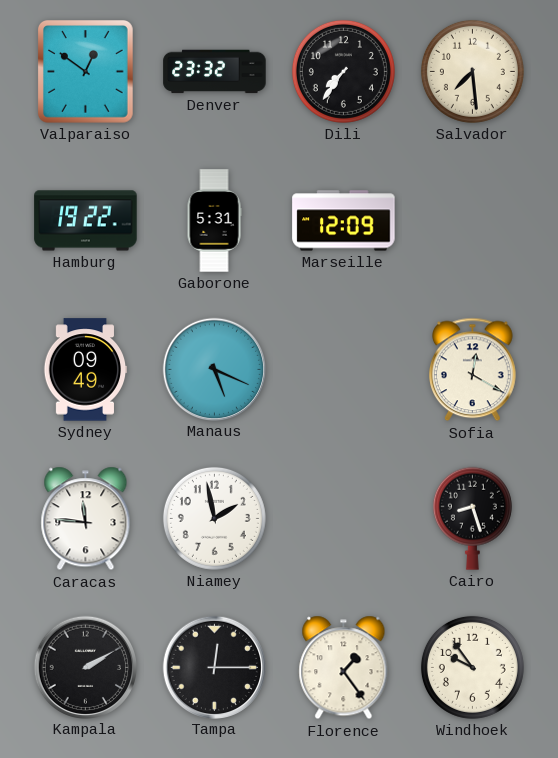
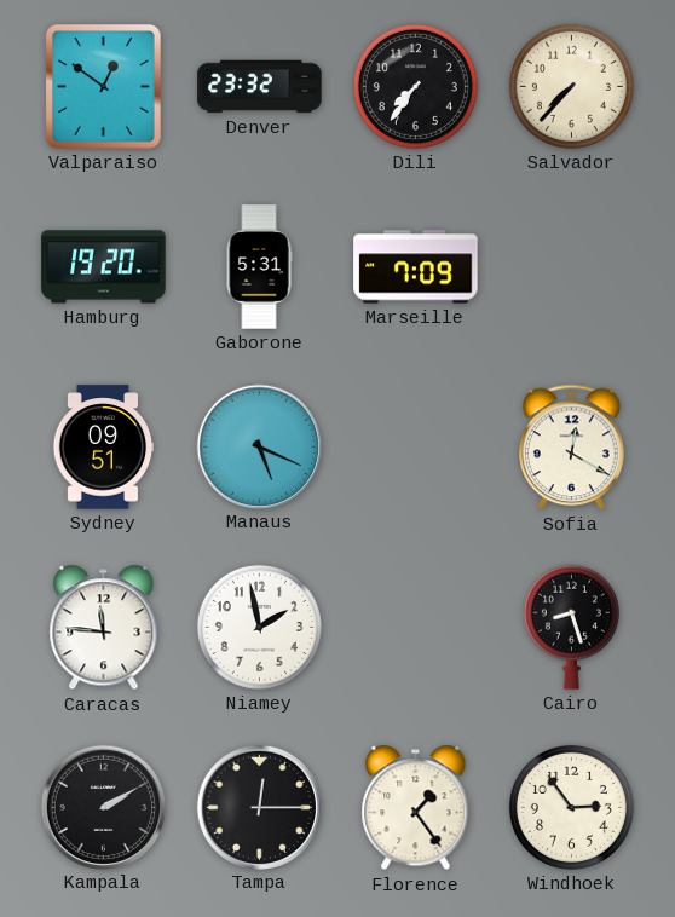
Salvador: 7:29 -> 7:37 (571, 86)
Hamburg: 19:22 -> 19:20 (104, 267)
Marseille: 12:09 -> 7:09 (416, 267)
Sydney: 09:49 -> 09:51 (103, 448)
Windhoek: 9:54 -> 2:54 (571, 807)
